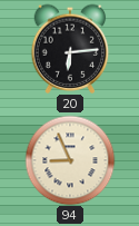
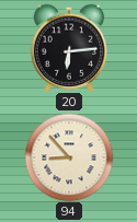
94: 8:56 -> 8:53 (69, 157)
